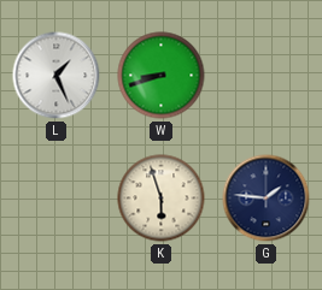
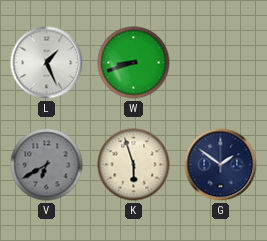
V: none -> 6:40 (47, 165)
G: 1:46 -> 1:51 (221, 165)
